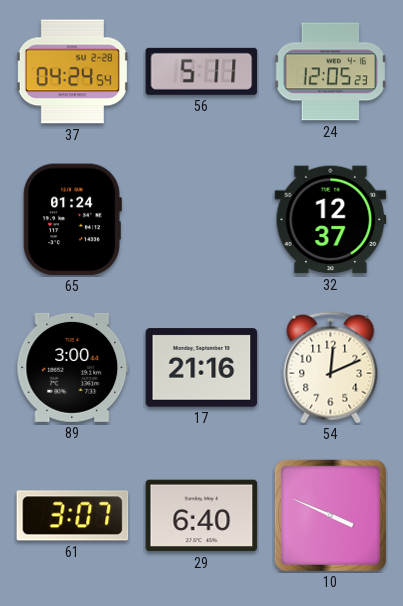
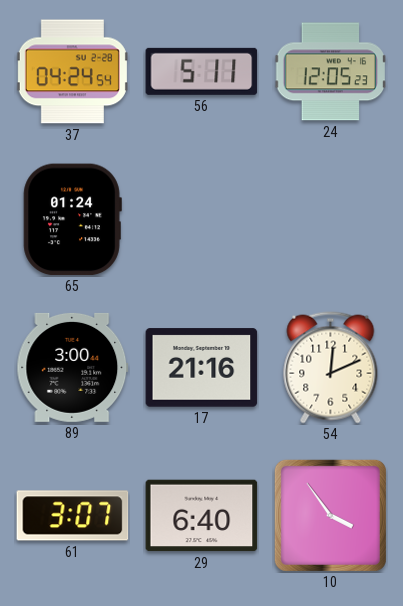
32: 12:37 -> none (331, 220)
10: 3:49 -> 3:54 (330, 515)
